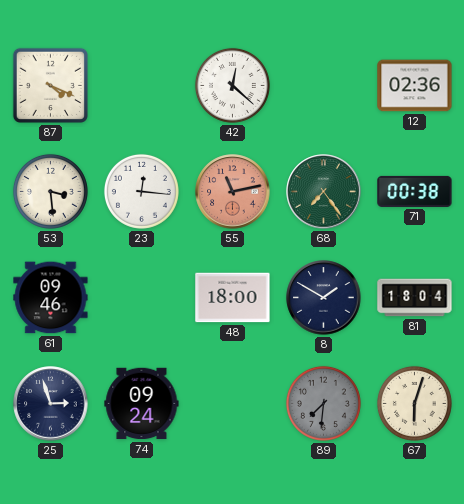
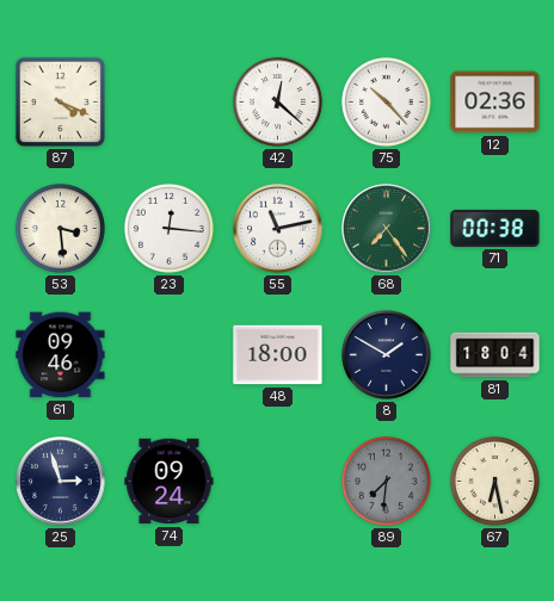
75: none -> 10:23 (386, 101)
55 dial: salmon -> white (278, 229)
67: 6:03 -> 6:28 (494, 481)
